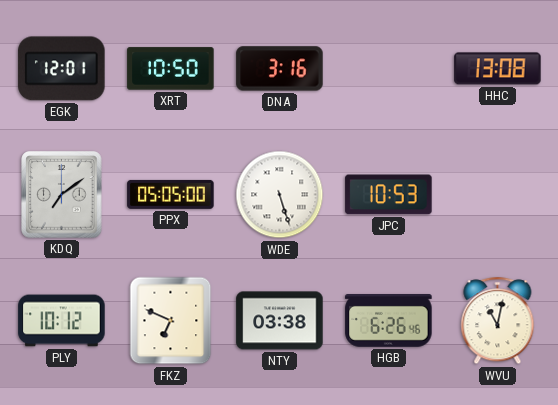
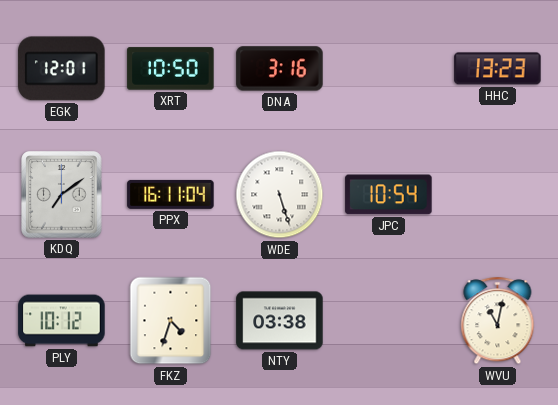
HHC: 13:08 -> 13:23 (498, 69)
PPX: 05:05 -> 16:11 (171, 194)
JPC: 10:53 -> 10:54 (389, 195)
FKZ: 6:49 -> 4:33 (171, 321)
HGB: 6:26 -> none (389, 321)
